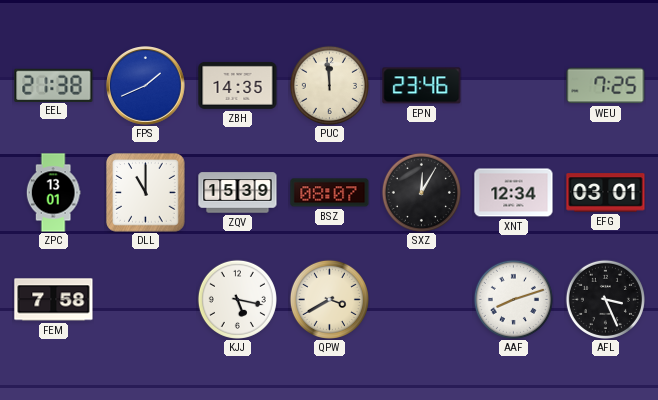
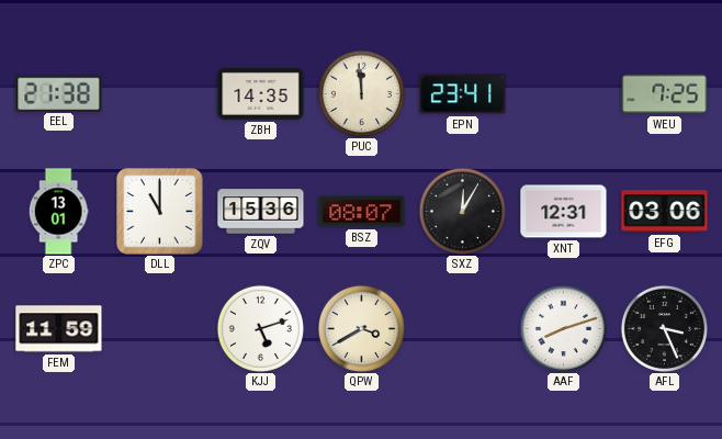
FPS: 1:41 -> none (146, 86)
EPN: 23:46 -> 23:41 (463, 94)
ZQV: 15:39 -> 15:36 (261, 212)
XNT: 12:34 -> 12:31 (564, 212)
EFG: 03:01 -> 03:06 (665, 212)
FEM: 7:58 -> 11:59 (59, 329)
KJJ: 5:17 -> 5:12 (260, 328)
